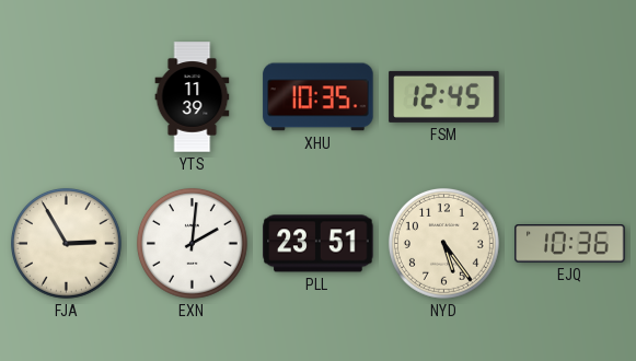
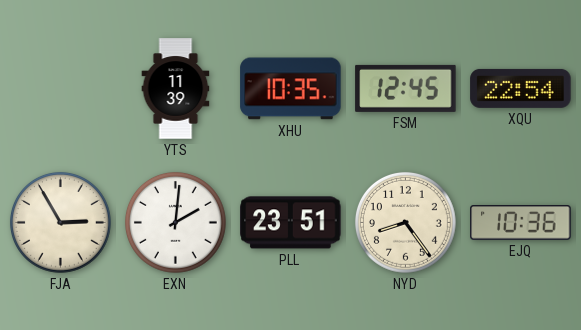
XQU: none -> 22:54 (521, 88)
NYD: 5:24 -> 8:24 (405, 222)
